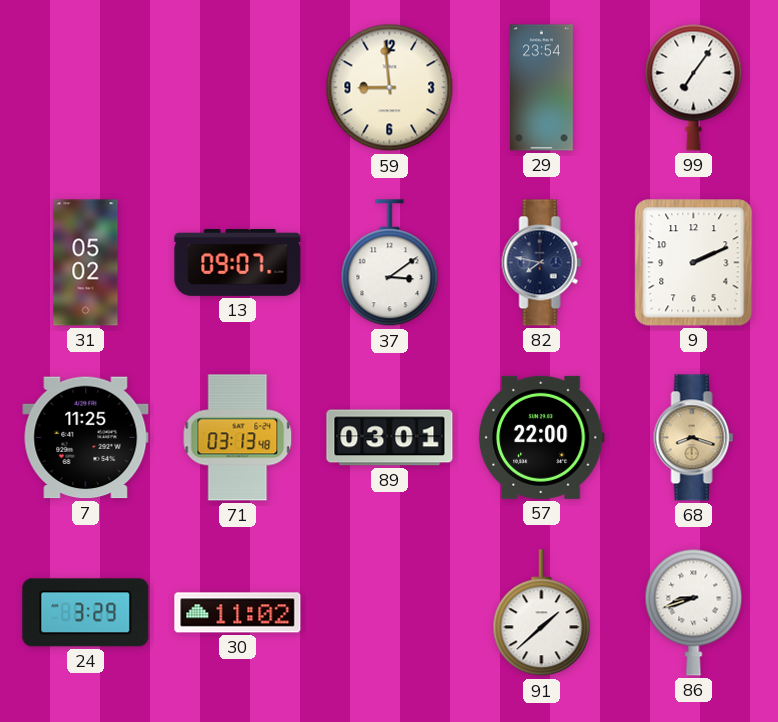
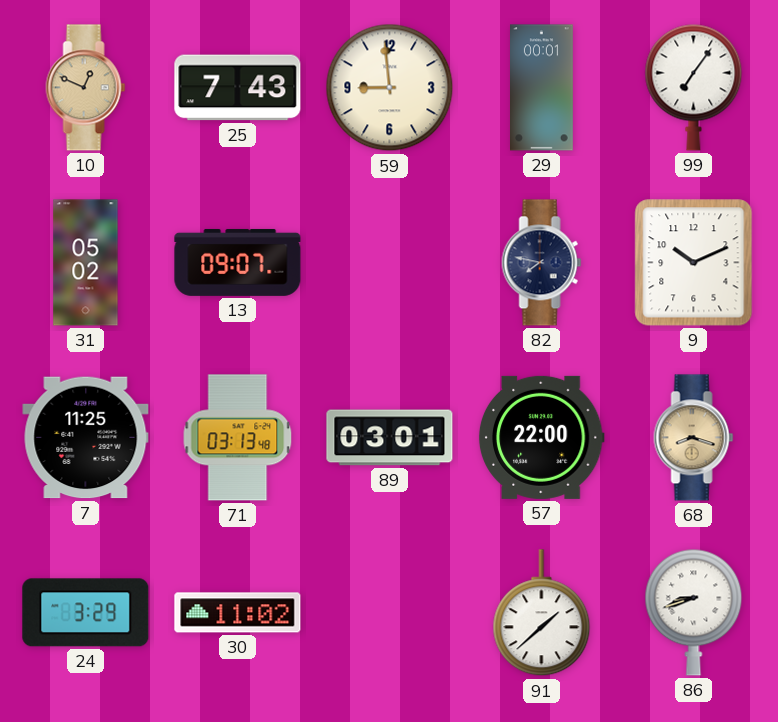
10: none -> 12:49 (86, 88)
25: none -> 7:43 (238, 88)
29: 23:54 -> 00:01 (542, 88)
37: 3:09 -> none (390, 263)
9: 2:11 -> 10:11 (694, 263)
